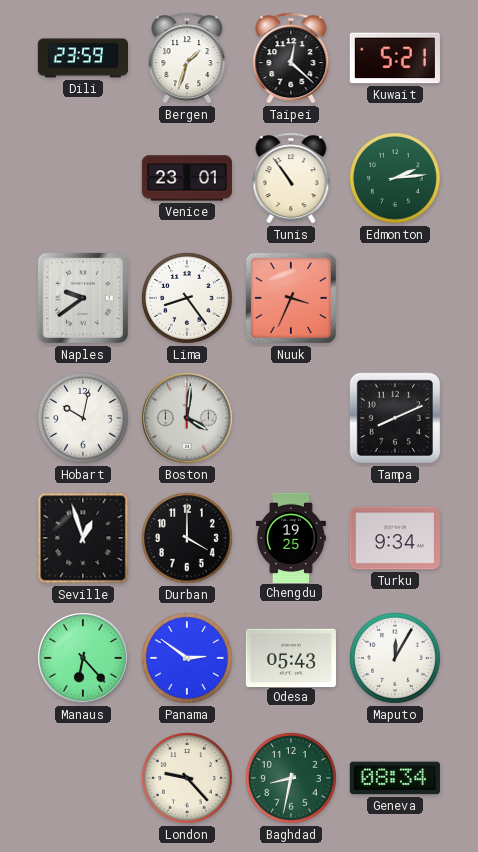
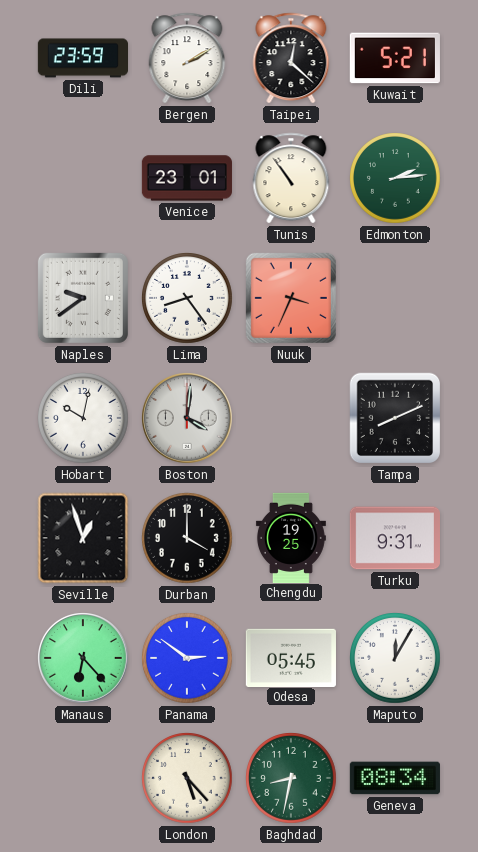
Bergen: 1:33 -> 2:10 (187, 58)
Turku: 9:34 -> 9:31 (395, 538)
Odesa: 05:43 -> 05:45 (291, 657)
London: 9:23 -> 5:23 (187, 778)
